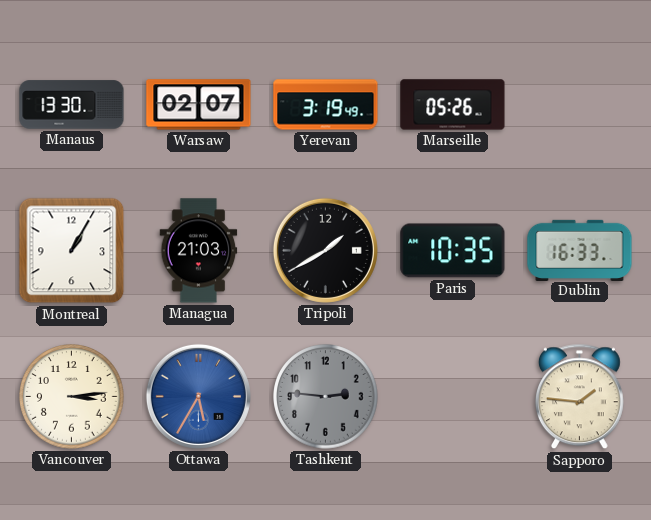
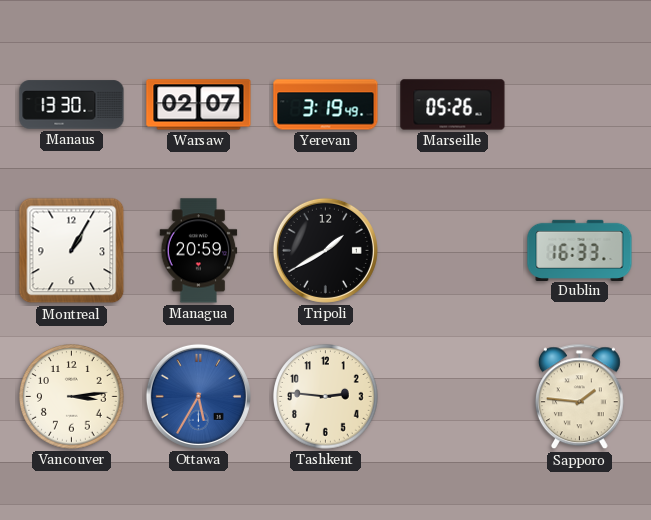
Managua: 21:03 -> 20:59 (199, 251)
Paris: 10:35 -> none (453, 251)
Tashkent dial: grey -> cream (326, 397)
